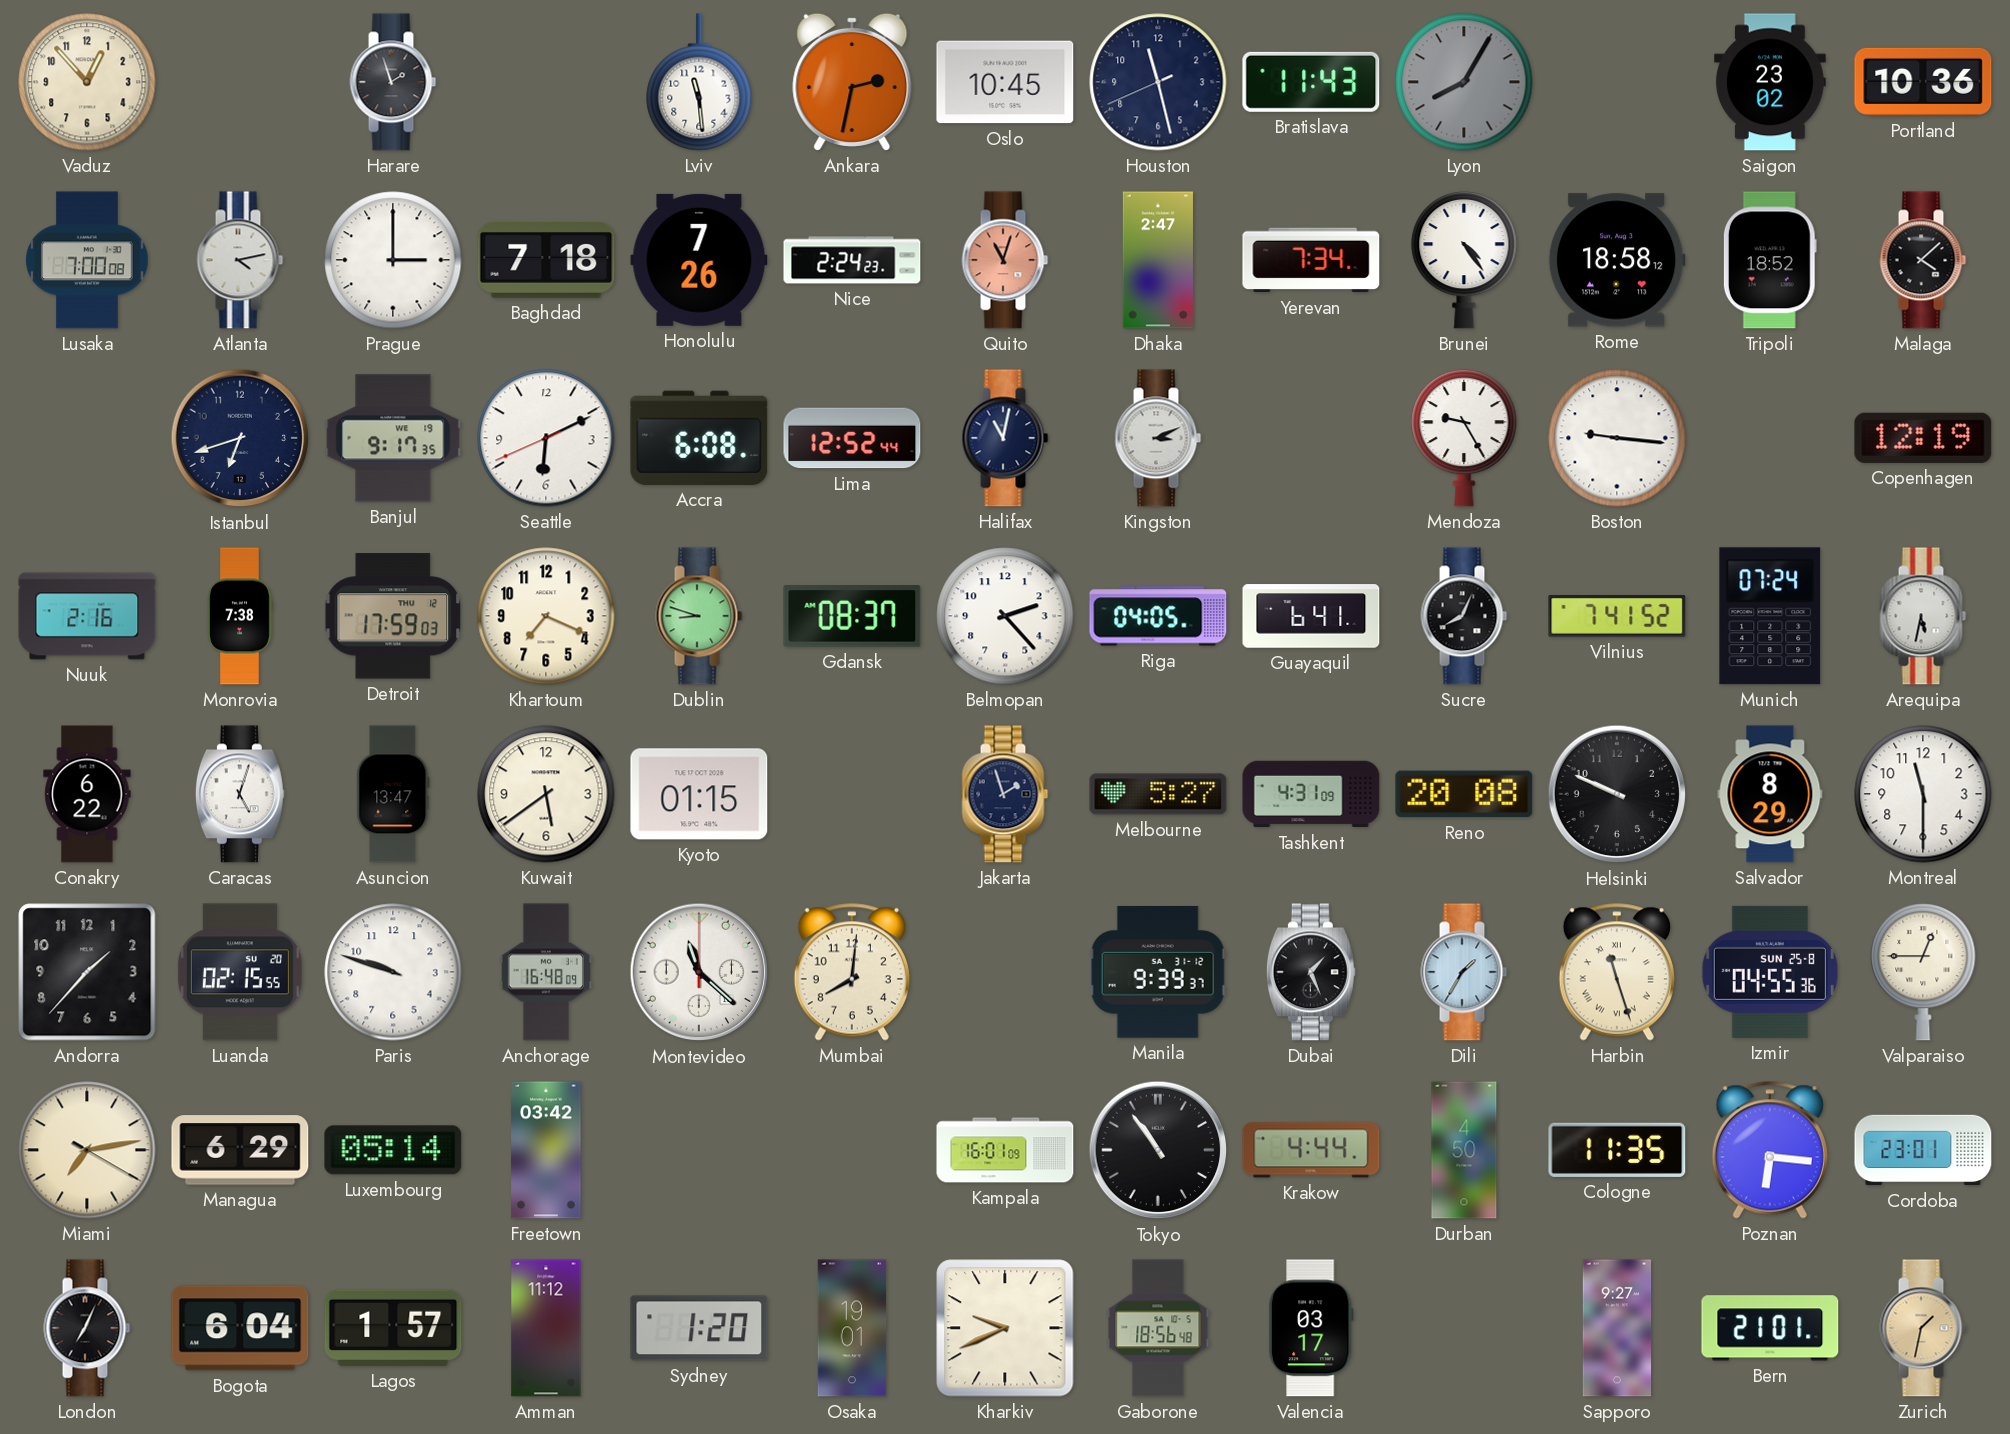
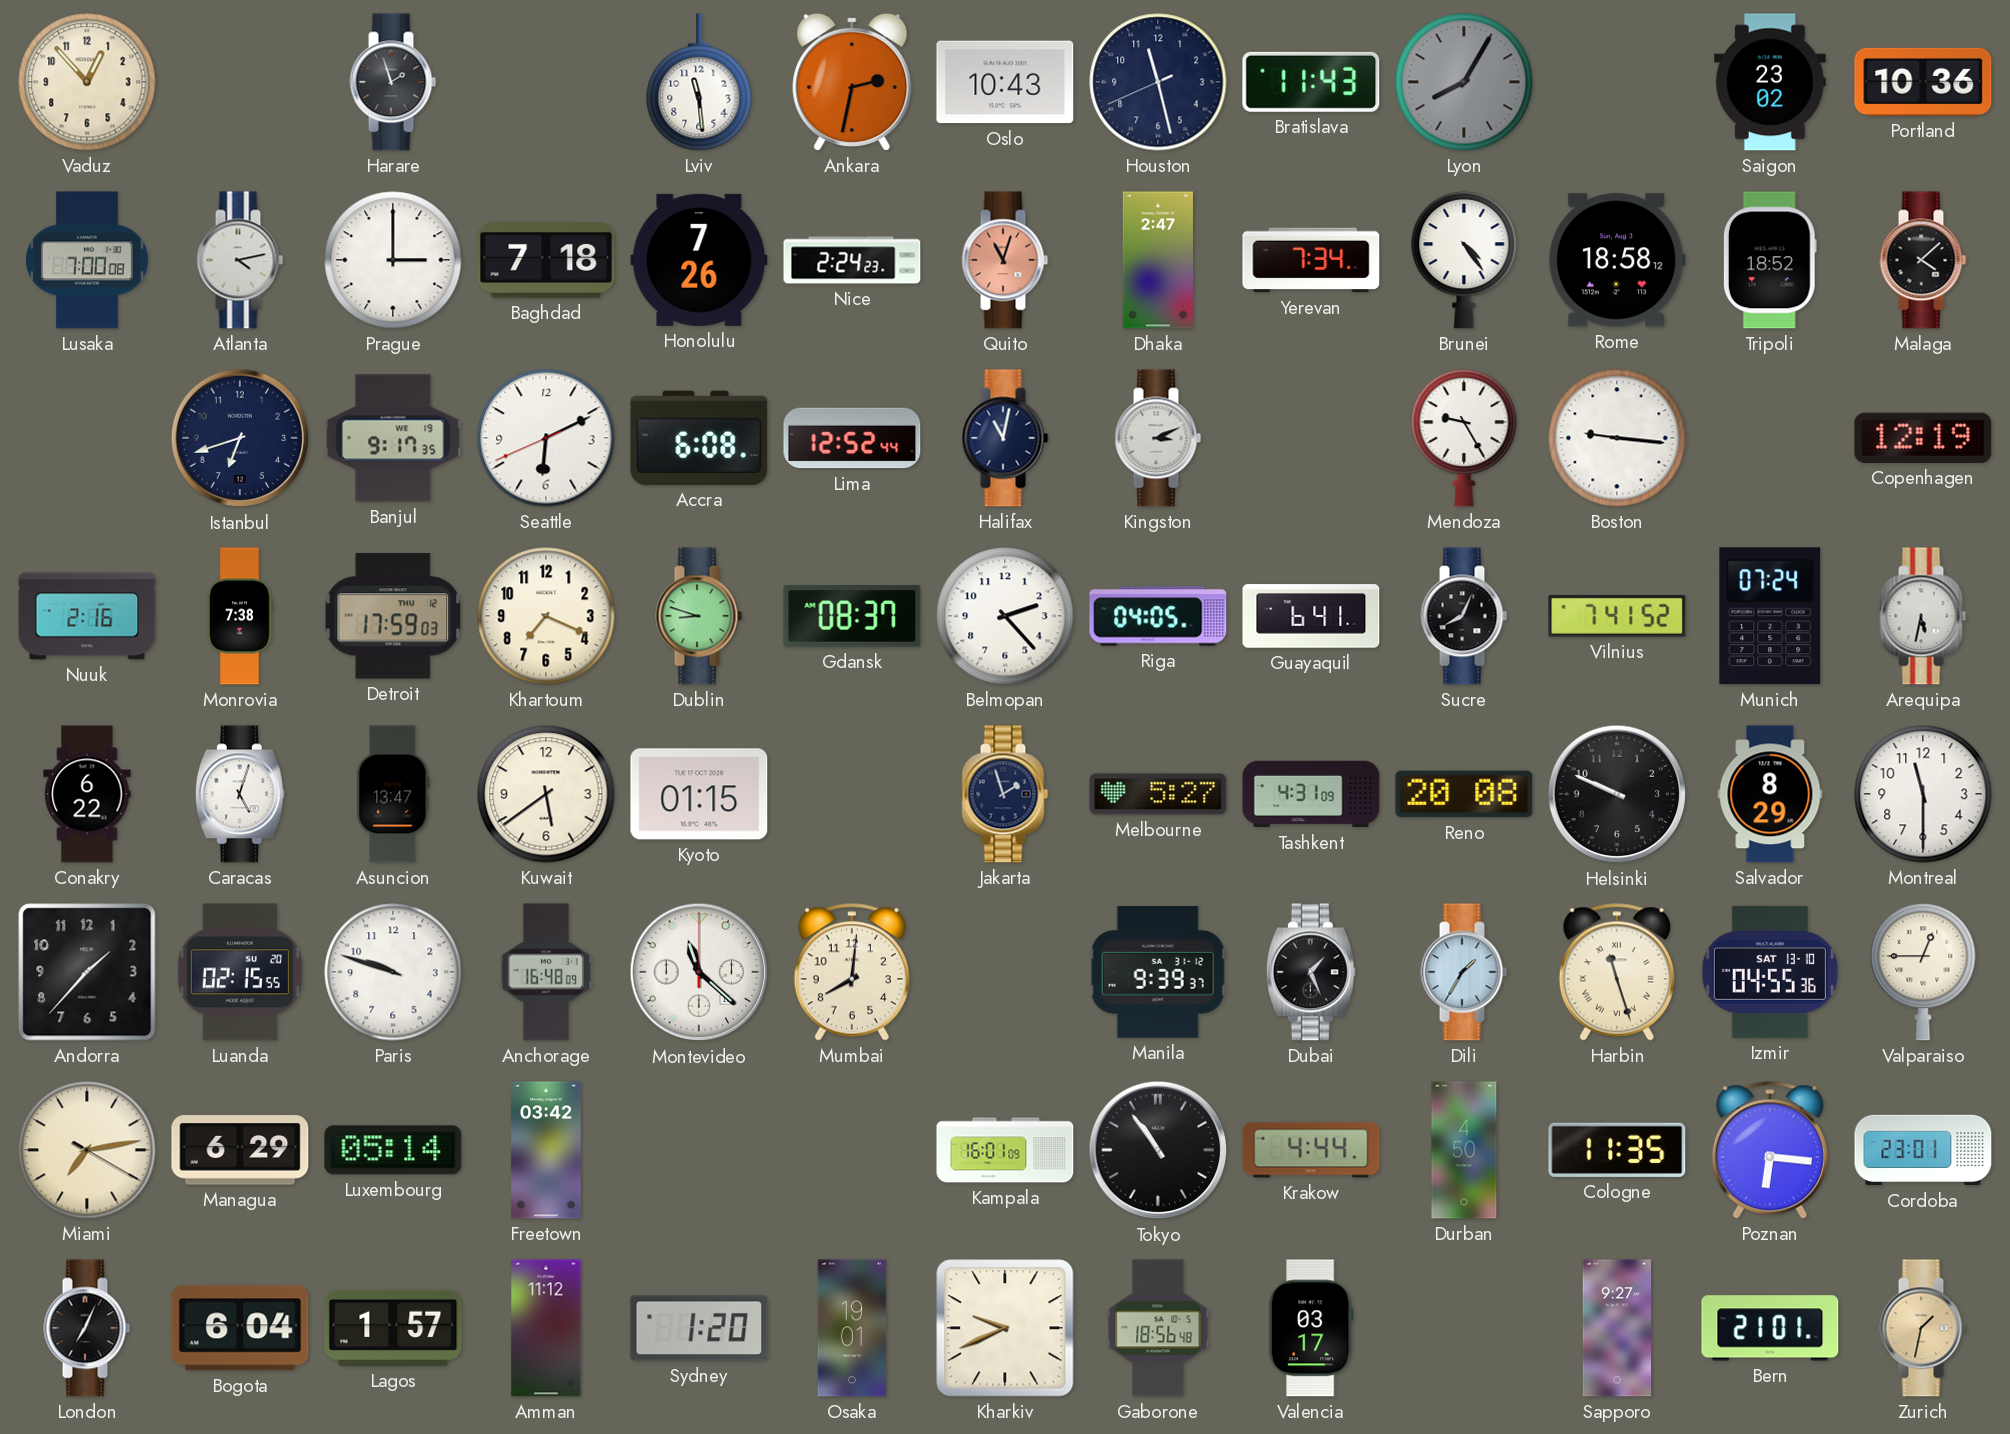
Oslo: 10:45 -> 10:43 (1005, 82)
Izmir date: SUN 25-8 -> SAT 13-10 (1770, 972)
